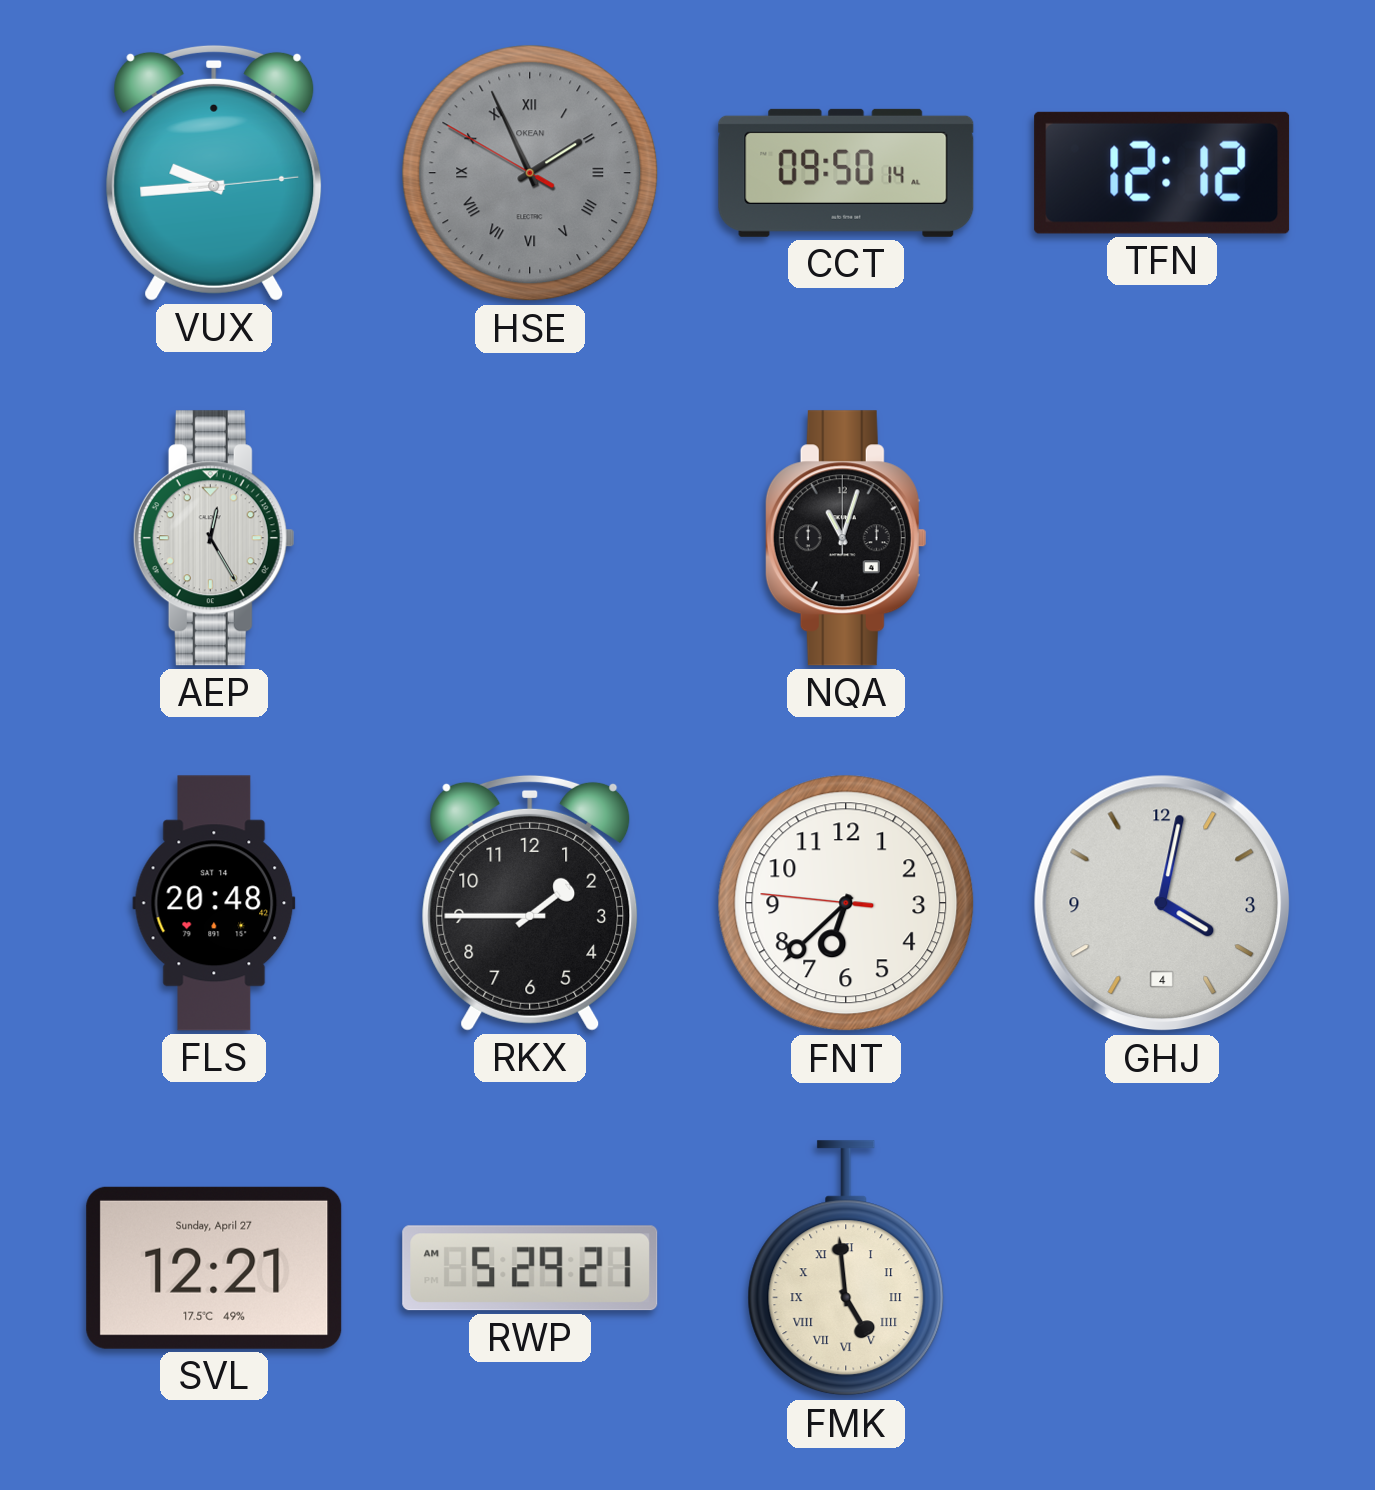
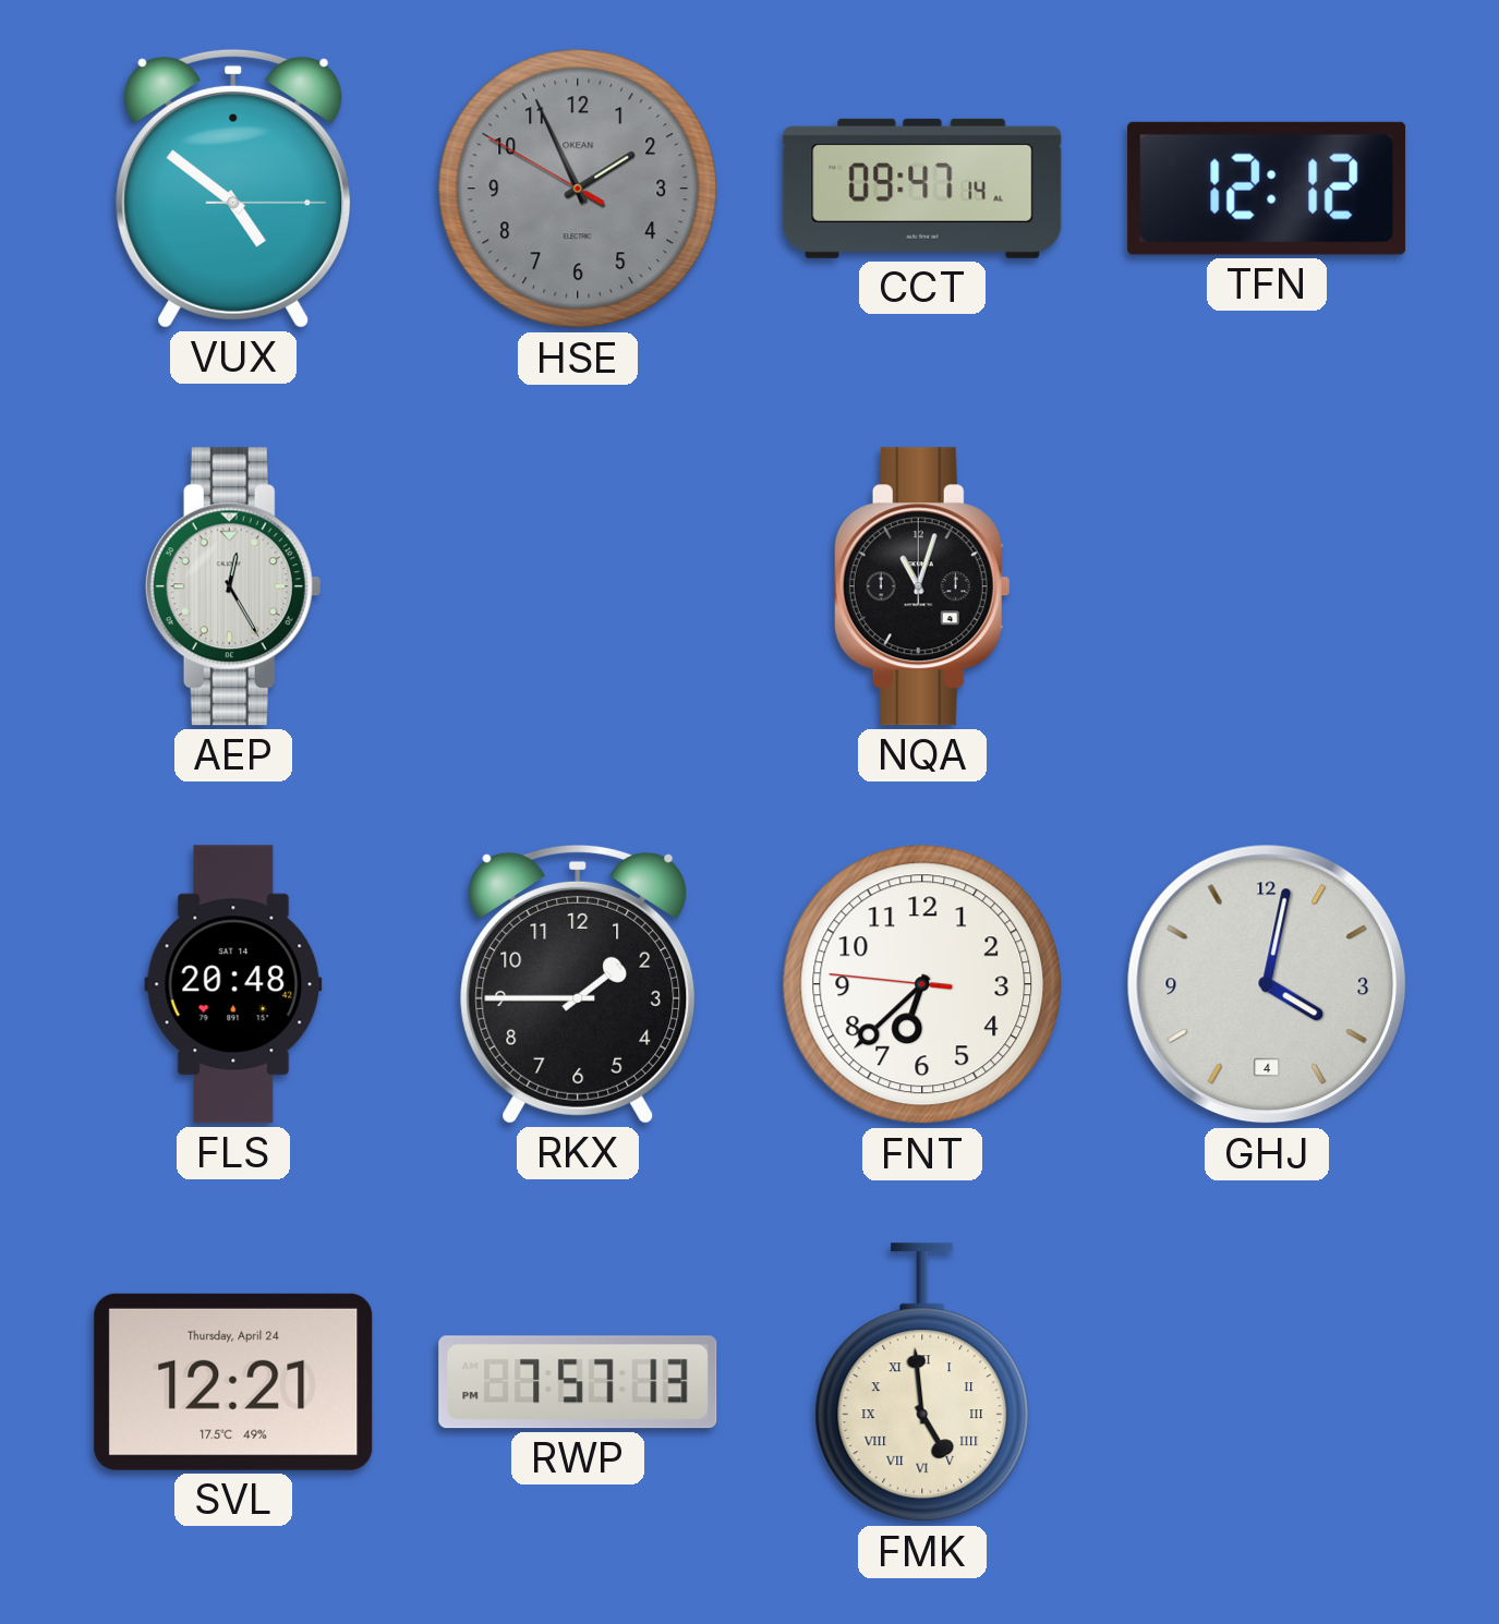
VUX: 9:44 -> 4:51 (233, 189)
HSE numerals: Roman -> Arabic (578, 189)
CCT: 09:50 -> 09:47 (922, 189)
SVL date: Sunday, April 27 -> Thursday, April 24 (233, 1382)
RWP: 5:29 -> 7:57 (578, 1382)
